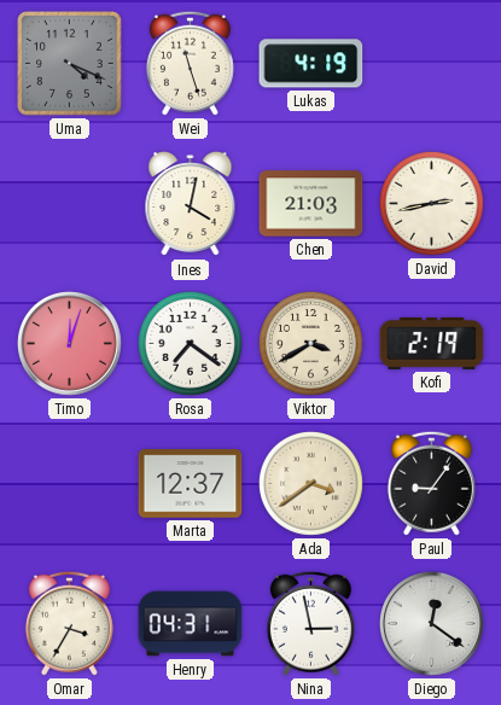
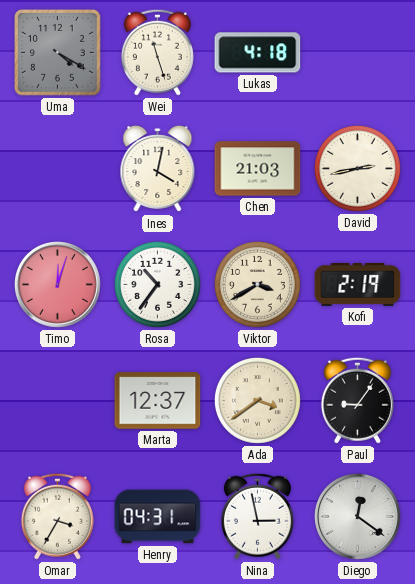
Uma: 4:19 -> 4:20 (58, 53)
Lukas: 4:19 -> 4:18 (258, 53)
Rosa: 7:21 -> 10:36 (157, 284)
